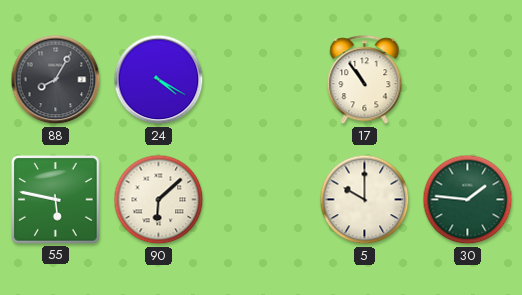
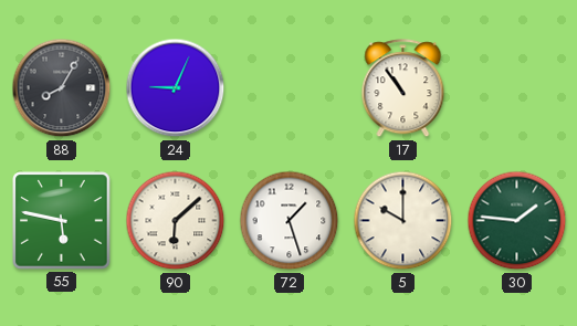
24: 4:20 -> 9:04 (176, 88)
72: none -> 1:27 (290, 221)
